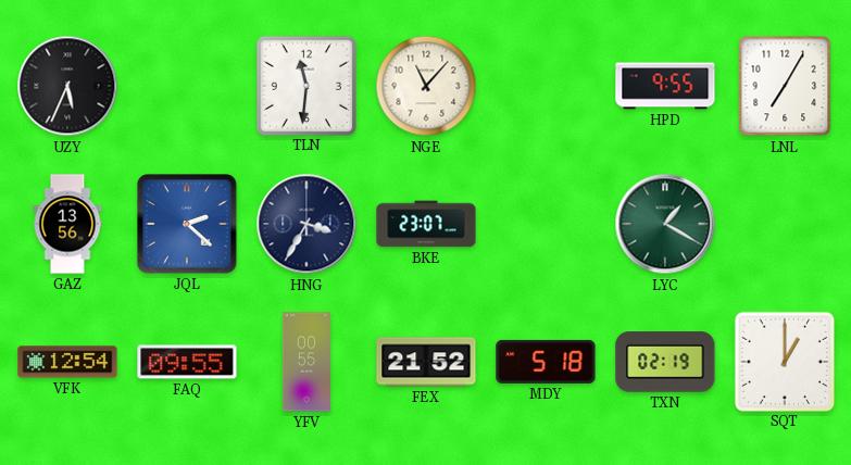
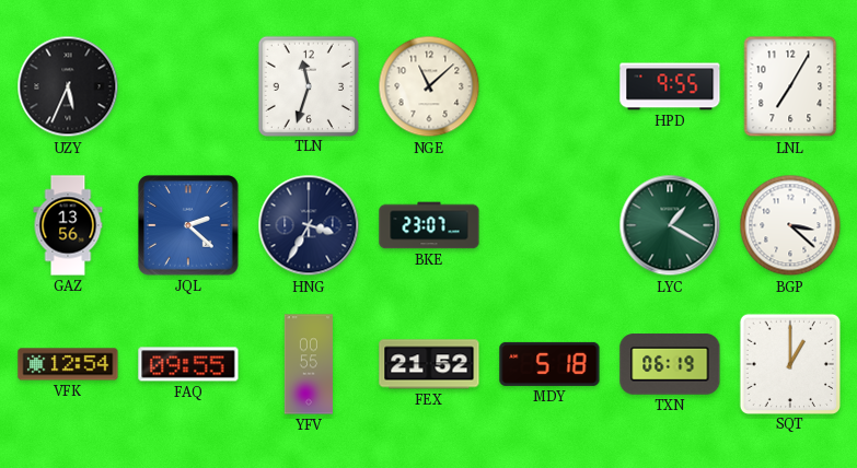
TLN: 11:31 -> 11:33 (308, 85)
NGE: 11:07 -> 11:08 (429, 86)
BGP: none -> 3:22 (790, 225)
TXN: 02:19 -> 06:19 (670, 364)
